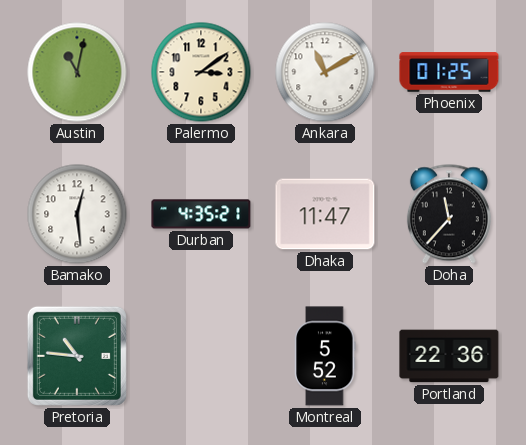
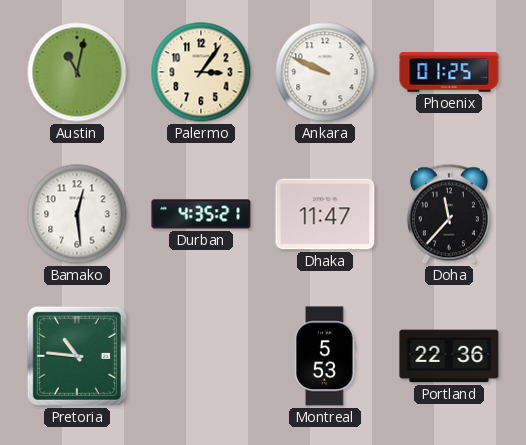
Palermo: 3:09 -> 3:06 (201, 72)
Ankara: 11:10 -> 9:49 (325, 72)
Montreal: 5:52 -> 5:53 (325, 356)
